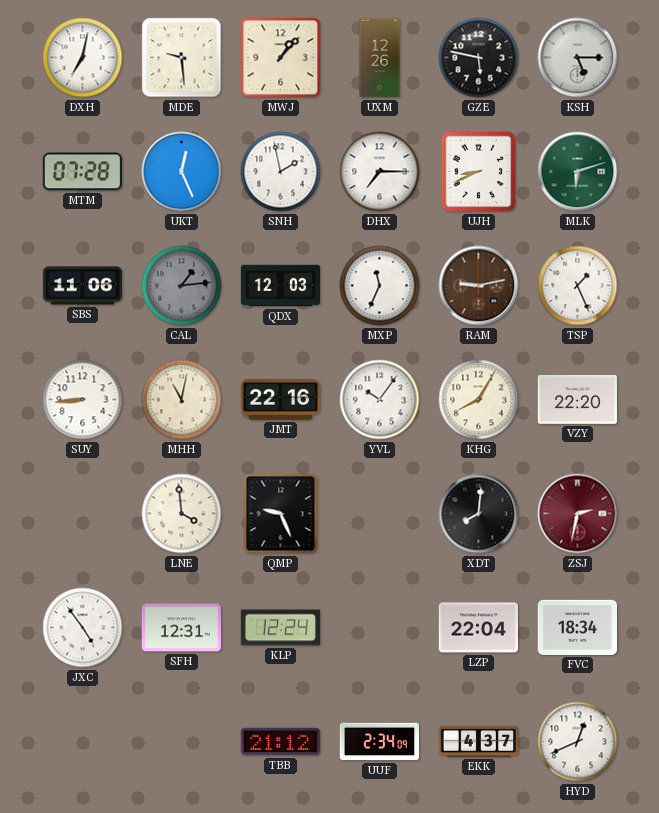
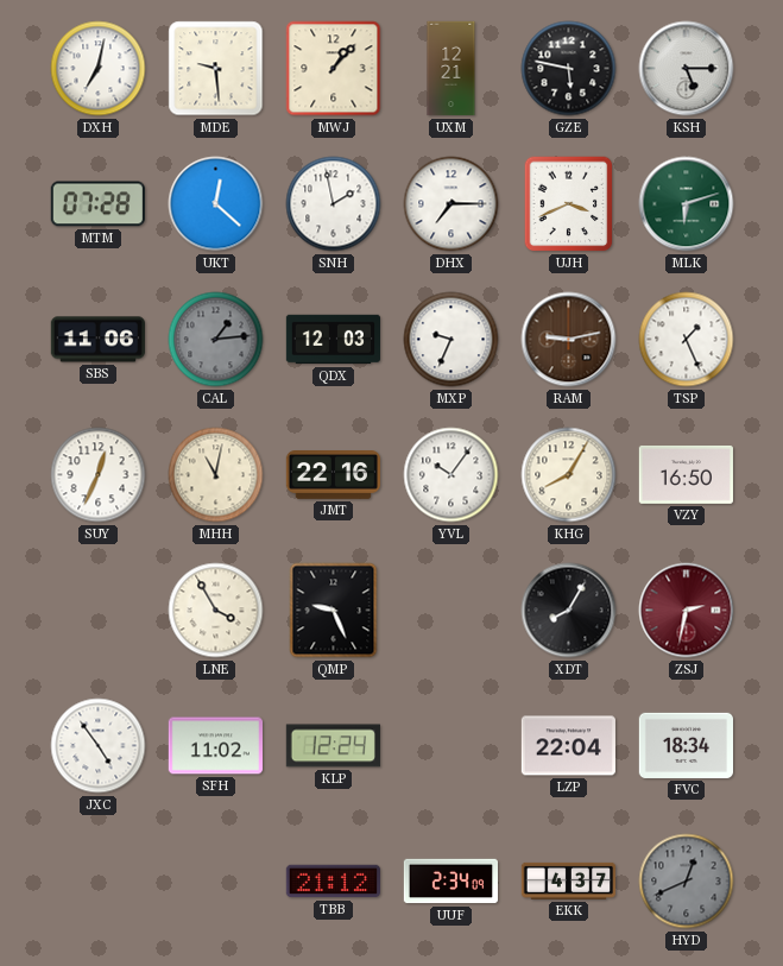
UXM: 12:26 -> 12:21 (452, 69)
UKT: 12:26 -> 12:22 (216, 204)
UJH: 8:41 -> 3:41 (569, 204)
MXP: 11:34 -> 9:34 (452, 340)
SUY: 8:44 -> 12:34 (99, 475)
VZY: 22:20 -> 16:50 (686, 474)
LNE: 3:59 -> 3:55 (216, 611)
XDT: 8:01 -> 8:05 (569, 611)
SFH: 12:31 -> 11:02 (215, 746)
HYD dial: white -> grey (687, 882)
